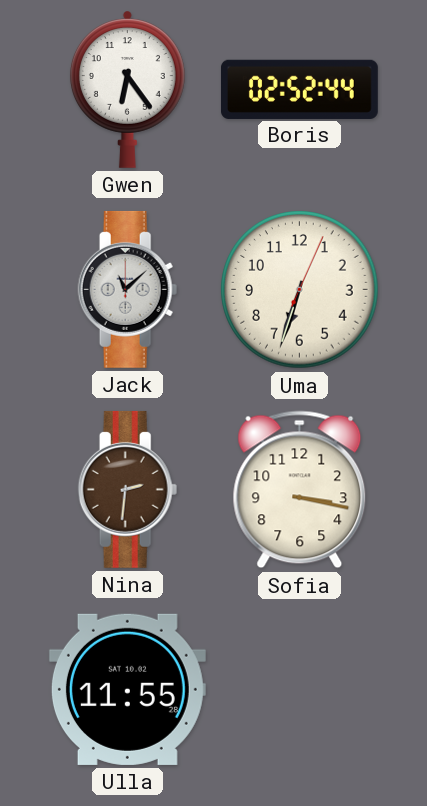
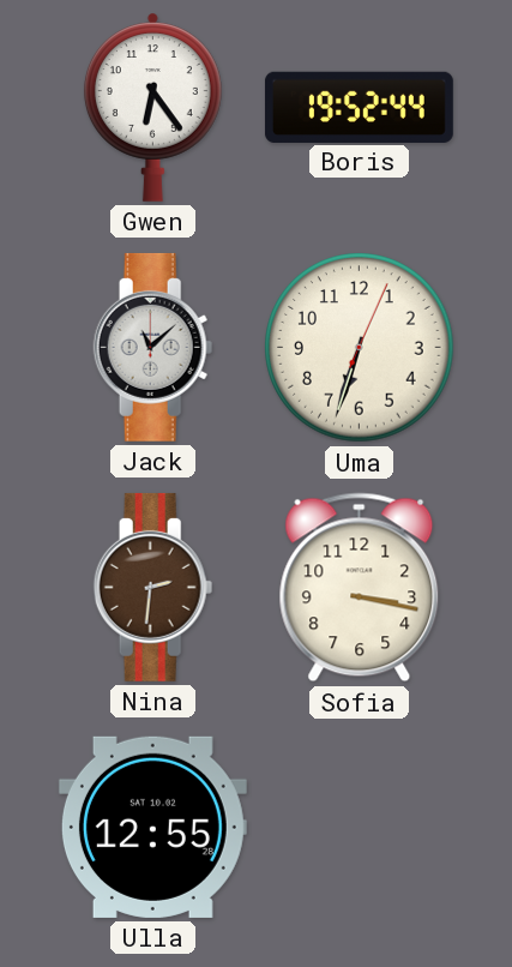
Boris: 02:52 -> 19:52 (359, 107)
Ulla: 11:55 -> 12:55 (152, 827)
